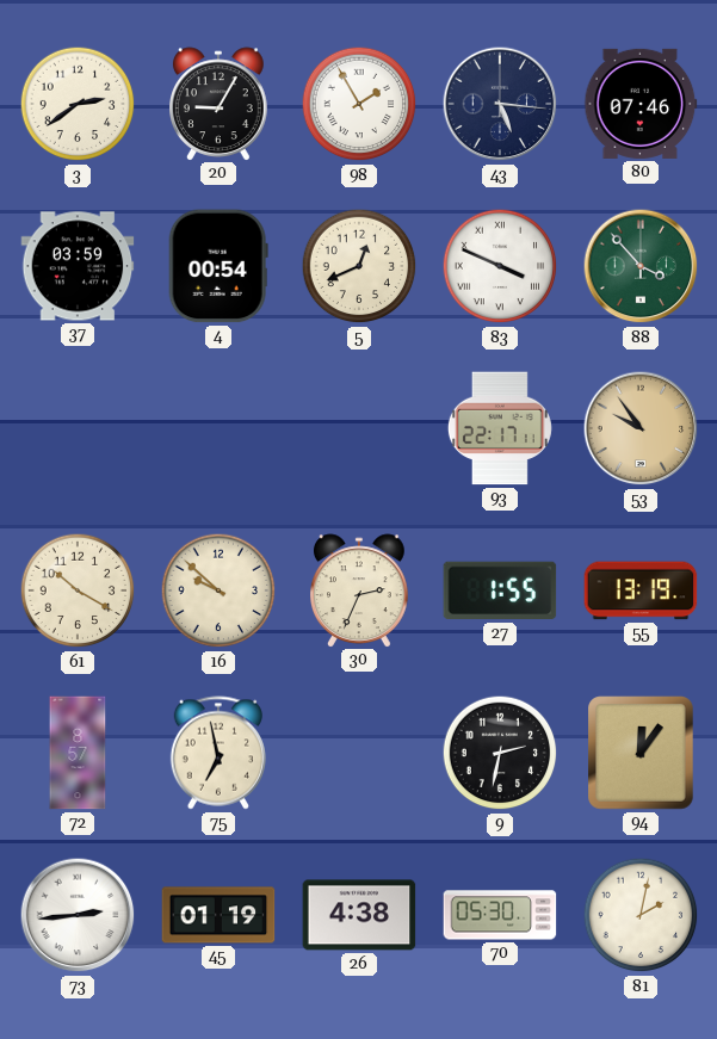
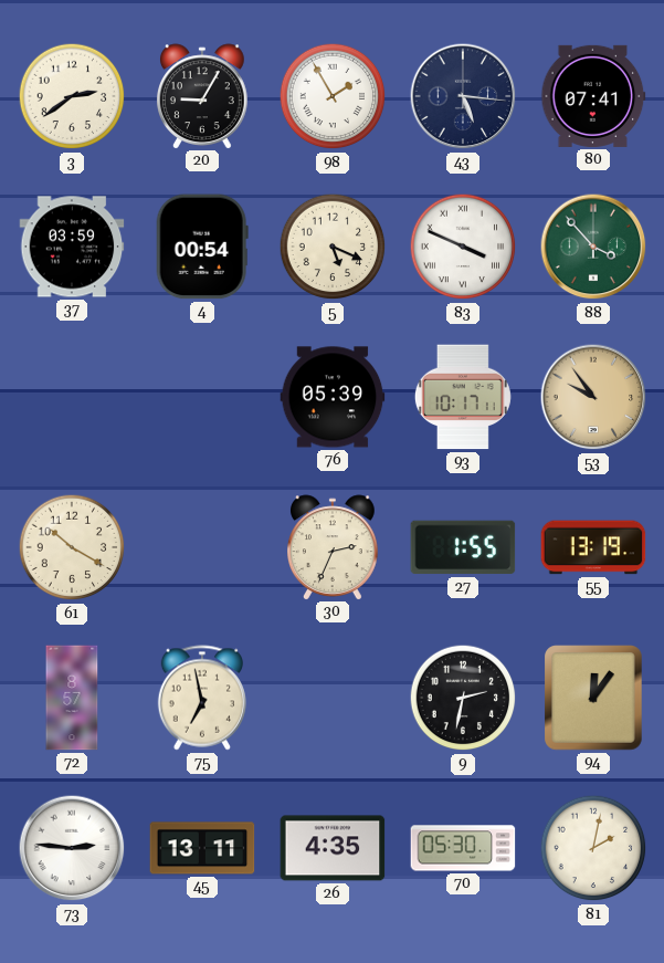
80: 07:46 -> 07:41 (593, 96)
5: 12:41 -> 5:19 (333, 247)
76: none -> 05:39 (333, 397)
93: 22:17 -> 10:17 (463, 397)
16: 9:52 -> none (218, 590)
73: 2:44 -> 2:46 (72, 848)
45: 01:19 -> 13:11 (202, 848)
26: 4:38 -> 4:35 (333, 848)
